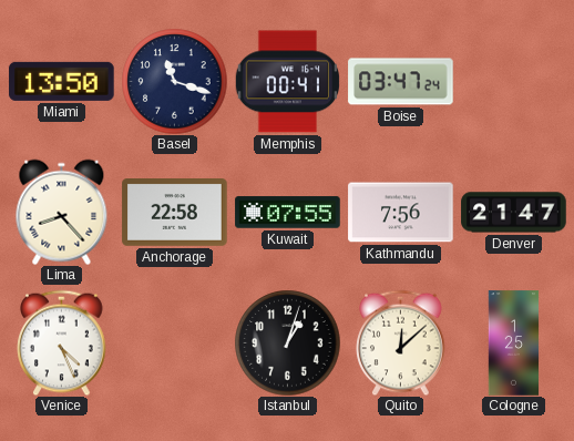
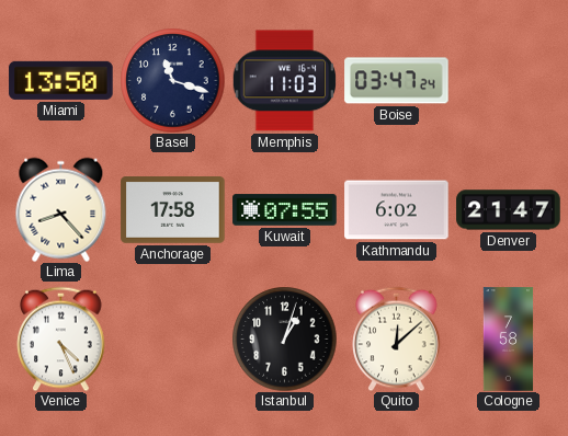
Memphis: 00:41 -> 11:03 (284, 81)
Anchorage: 22:58 -> 17:58 (173, 210)
Kathmandu: 7:56 -> 6:02 (397, 210)
Cologne: 1:25 -> 7:58 (509, 340)
